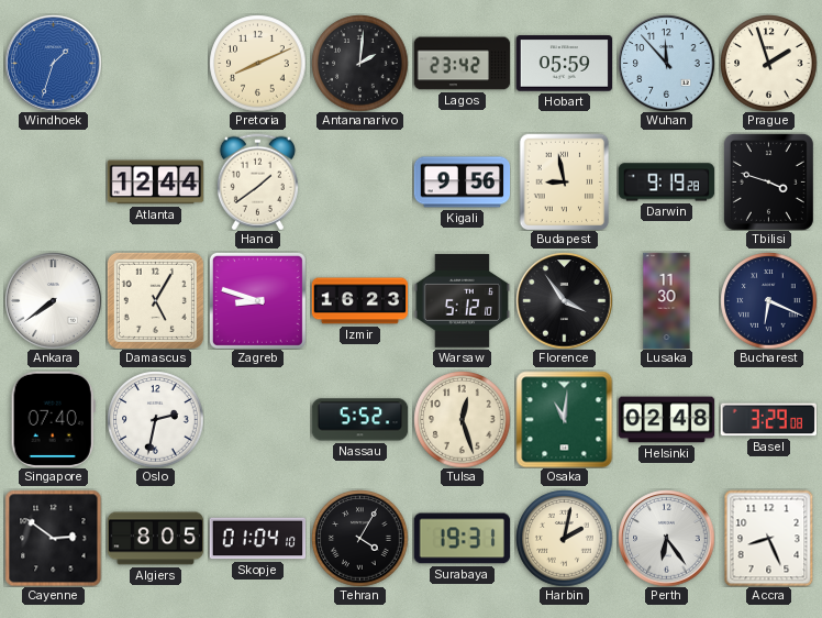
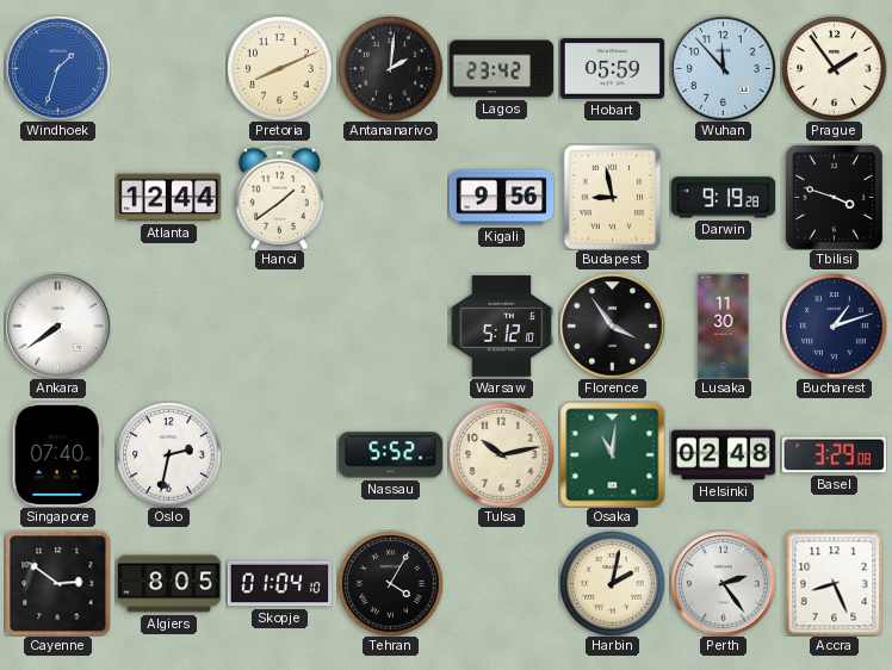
Prague: 1:57 -> 1:54 (834, 68)
Damascus: 5:05 -> none (155, 300)
Zagreb: 8:48 -> none (257, 300)
Izmir: 16:23 -> none (359, 301)
Bucharest: 6:19 -> 1:12 (834, 325)
Tulsa: 12:27 -> 10:13 (501, 454)
Surabaya: 19:31 -> none (462, 539)
Perth: 6:24 -> 2:24 (723, 583)
